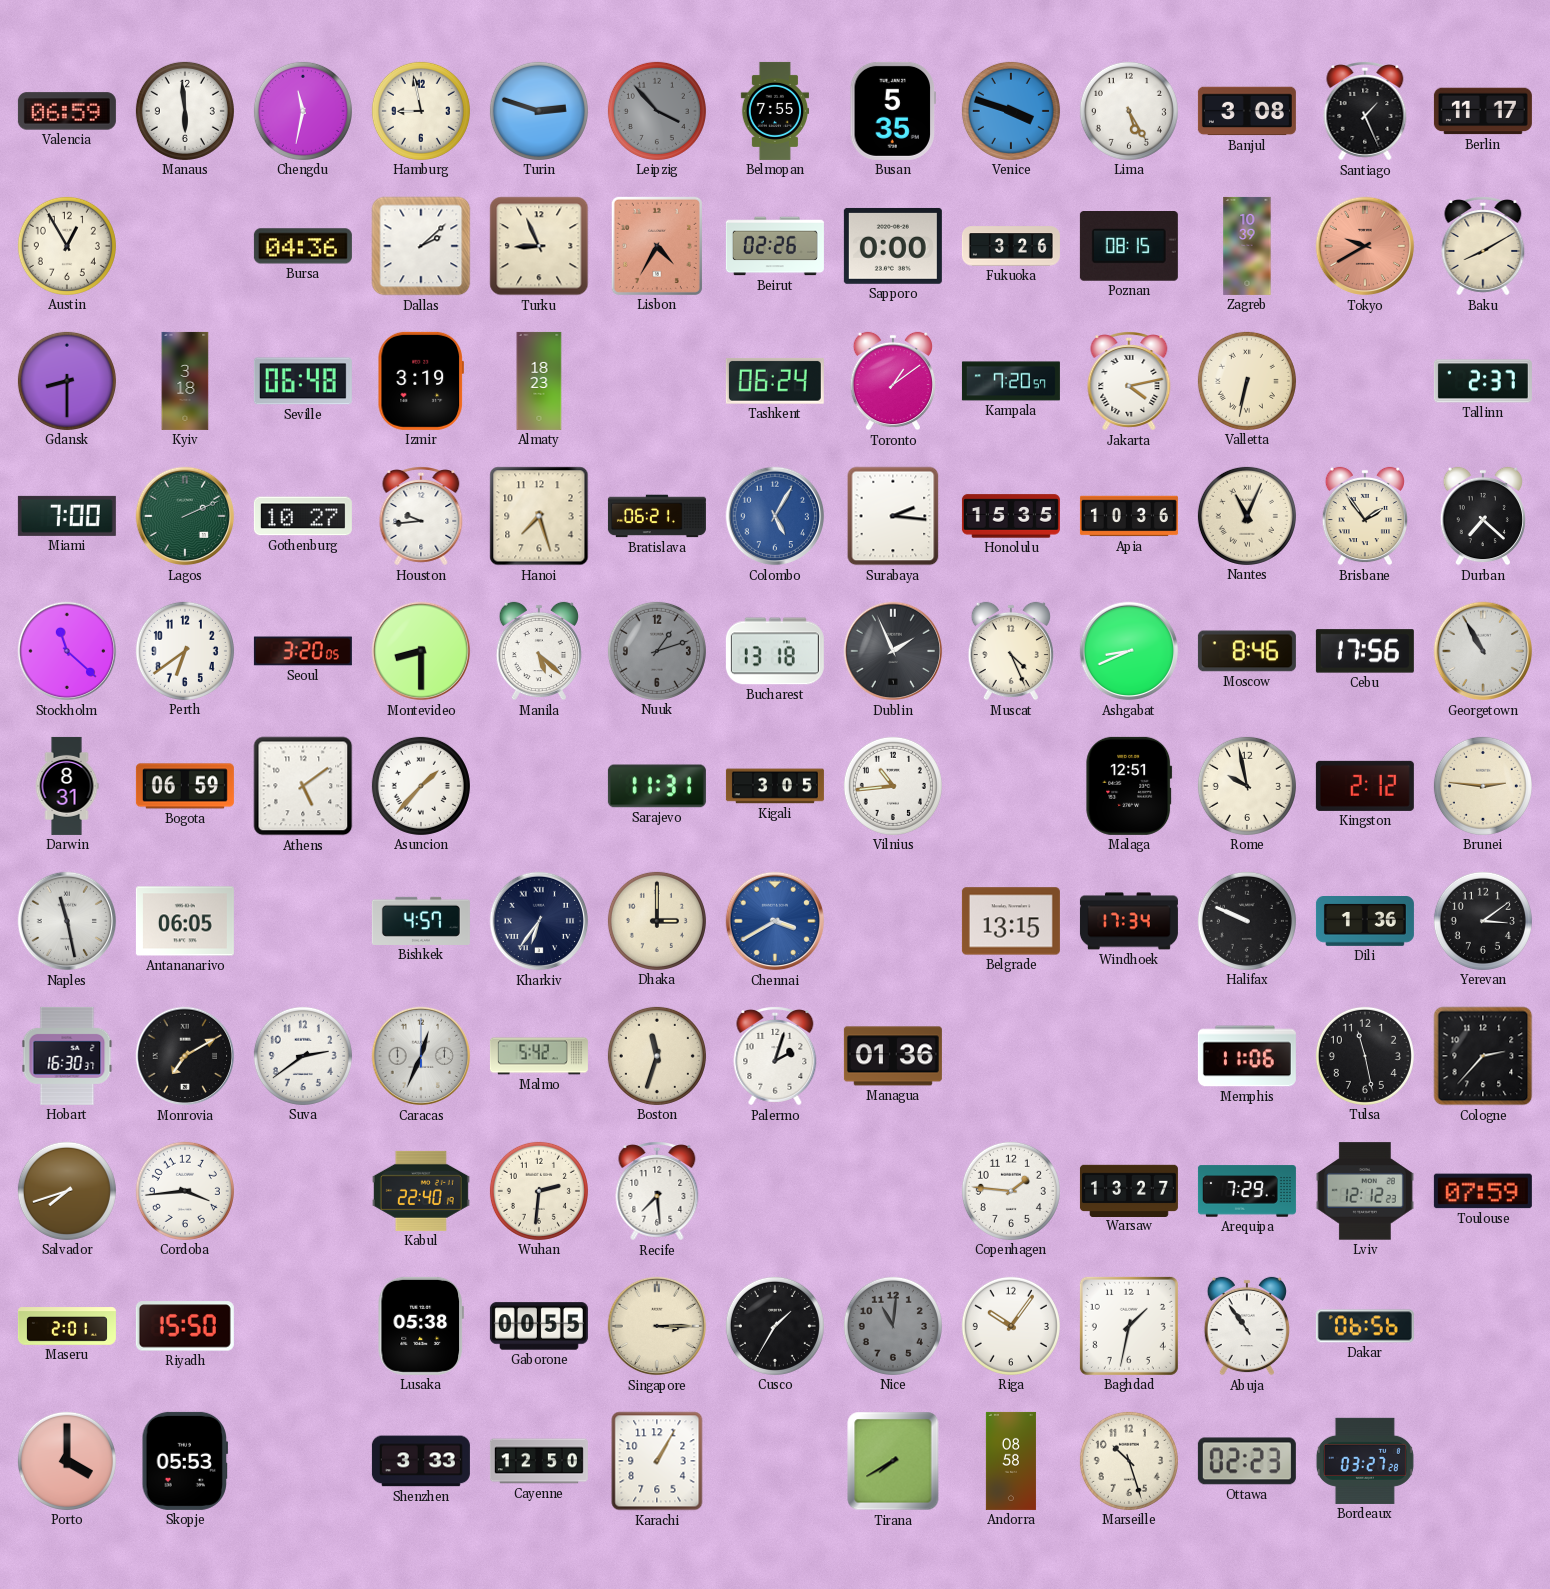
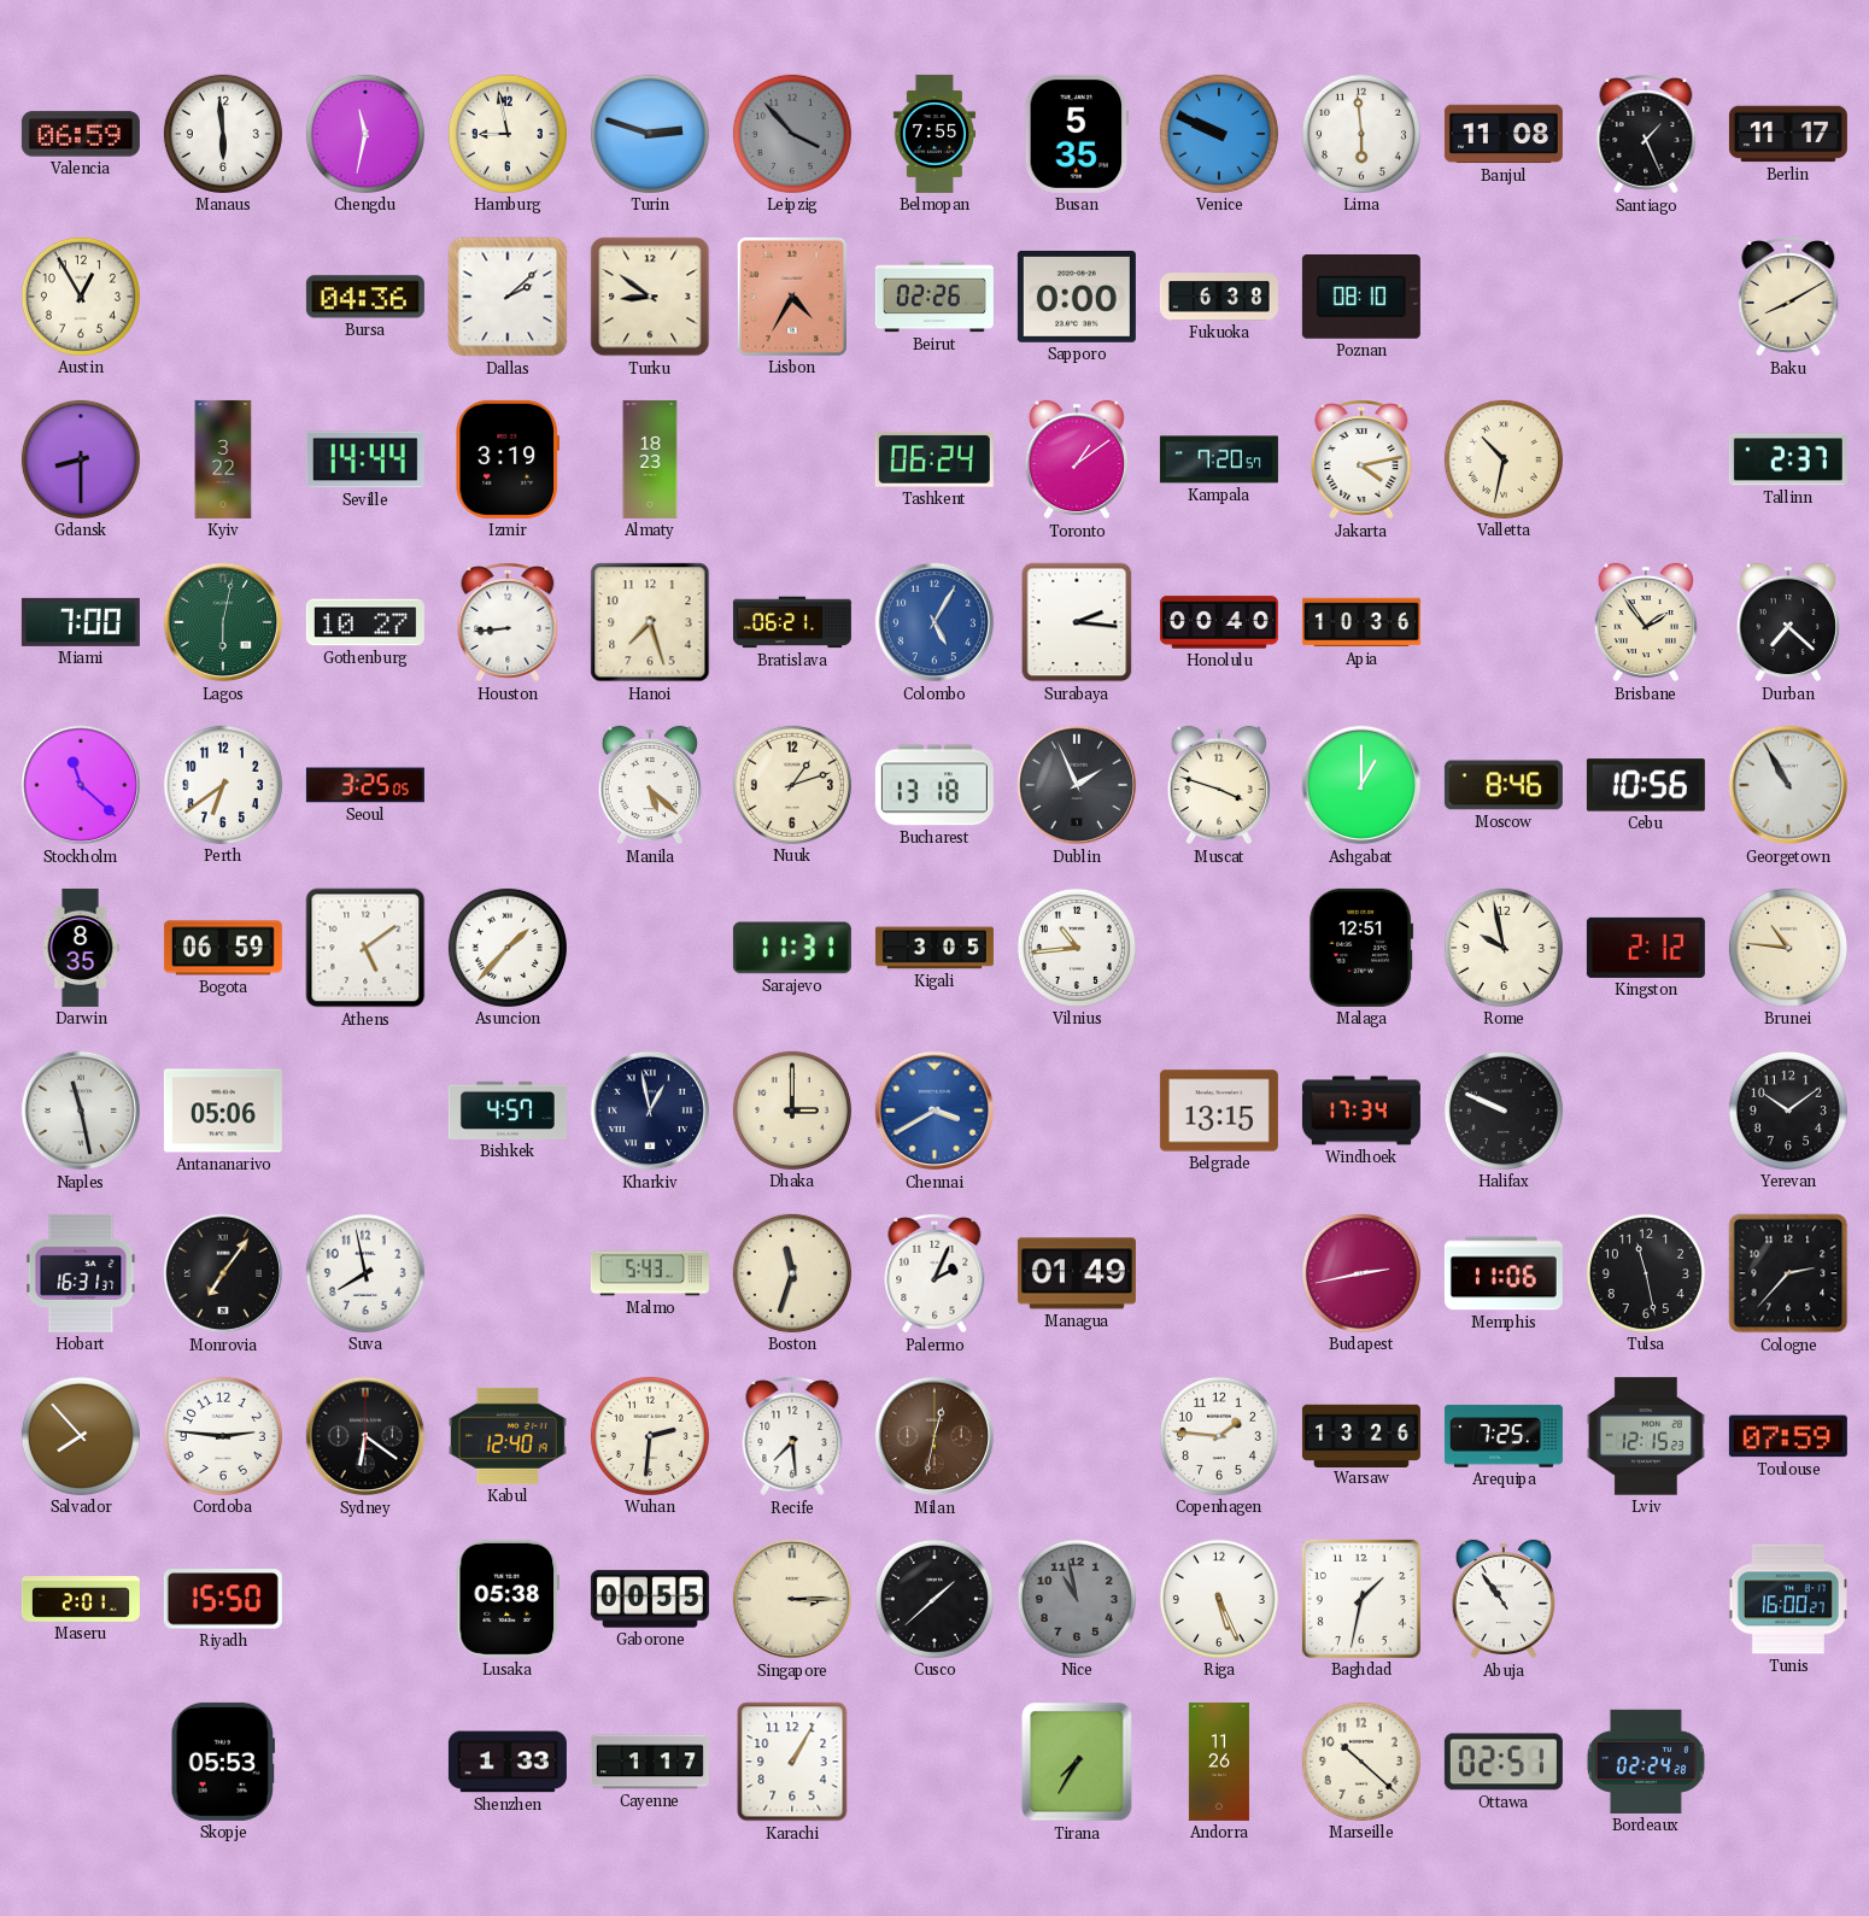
Venice: 3:48 -> 9:49 (1219, 134)
Lima: 5:25 -> 5:59 (1361, 134)
Banjul: 3:08 -> 11:08 (1504, 134)
Turku: 8:56 -> 8:51 (650, 297)
Fukuoka: 3:26 -> 6:38 (1219, 297)
Poznan: 08:15 -> 08:10 (1361, 298)
Zagreb: 10:39 -> none (1247, 246)
Tokyo: 9:40 -> none (1365, 246)
Kyiv: 3:18 -> 3:22 (223, 459)
Seville: 06:48 -> 14:44 (365, 459)
Valletta: 6:32 -> 10:32 (1504, 459)
Lagos: 2:11 -> 6:02 (223, 622)
Houston: 9:44 -> 8:44 (508, 622)
Honolulu: 15:35 -> 00:40 (1219, 622)
Nantes: 11:04 -> none (1247, 516)
Seoul: 3:20 -> 3:25 (365, 785)
Montevideo: 8:30 -> none (421, 651)
Nuuk dial: grey -> cream (792, 785)
Muscat: 4:26 -> 3:48 (1219, 785)
Ashgabat: 8:41 -> 1:00 (1361, 785)
Cebu: 17:56 -> 10:56 (1646, 785)
Darwin: 8:31 -> 8:35 (81, 948)
Brunei: 2:46 -> 10:46 (1788, 948)
Antananarivo: 06:05 -> 05:06 (223, 1111)
Kharkiv: 6:36 -> 12:58 (650, 1111)
Dili: 1:36 -> none (1365, 922)
Yerevan: 3:09 -> 10:09 (1788, 1111)
Hobart: 16:30 -> 16:31 (81, 1273)
Monrovia: 7:10 -> 7:06 (223, 1273)
Suva: 2:39 -> 7:58 (365, 1273)
Caracas: 12:34 -> none (421, 1056)
Malmo: 5:42 -> 5:43 (650, 1273)
Palermo: 2:03 -> 2:04 (934, 1273)
Managua: 01:36 -> 01:49 (1077, 1273)
Budapest: none -> 2:43 (1361, 1273)
Salvador: 7:42 -> 7:53 (81, 1436)
Cordoba: 3:44 -> 2:46 (223, 1436)
Sydney: none -> 6:21 (365, 1436)
Kabul: 22:40 -> 12:40 (508, 1436)
Milan: none -> 12:32 (934, 1436)
Warsaw: 13:27 -> 13:26 (1361, 1435)
Arequipa: 7:29 -> 7:25 (1504, 1436)
Lviv: 12:12 -> 12:15 (1646, 1436)
Cusco: 1:35 -> 1:38 (934, 1599)
Nice: 11:01 -> 10:58 (1077, 1599)
Riga: 10:06 -> 5:26 (1219, 1599)
Dakar: 06:56 -> none (1365, 1326)
Tunis: none -> 16:00 (1788, 1599)
Porto: 4:00 -> none (67, 1461)
Shenzhen: 3:33 -> 1:33 (508, 1762)
Cayenne: 12:50 -> 1:17 (650, 1762)
Tirana: 7:40 -> 7:35 (1077, 1762)
Andorra: 08:58 -> 11:26 (1219, 1762)
Marseille: 10:27 -> 10:22 (1361, 1762)
Ottawa: 02:23 -> 02:51 (1504, 1762)
Bordeaux: 03:27 -> 02:24 (1646, 1762)
